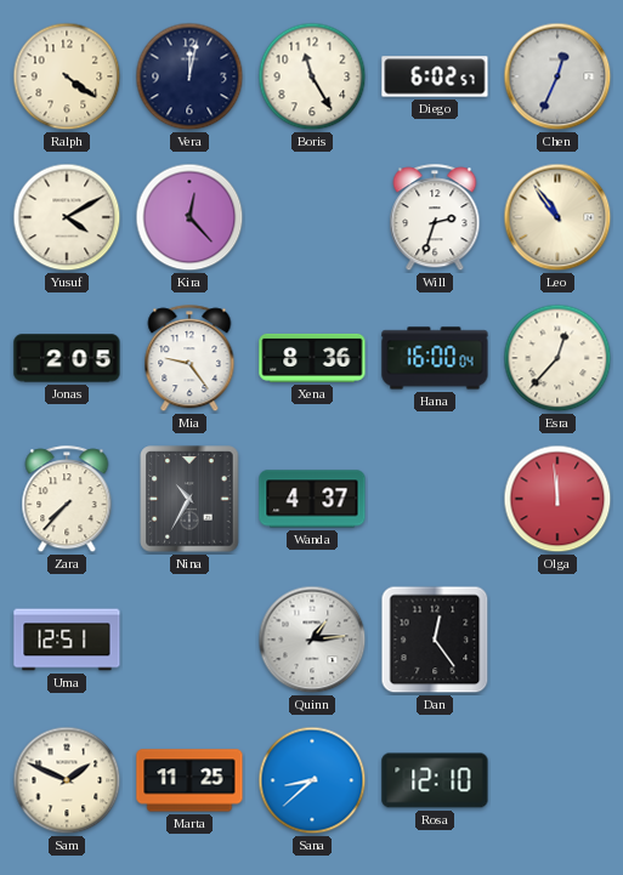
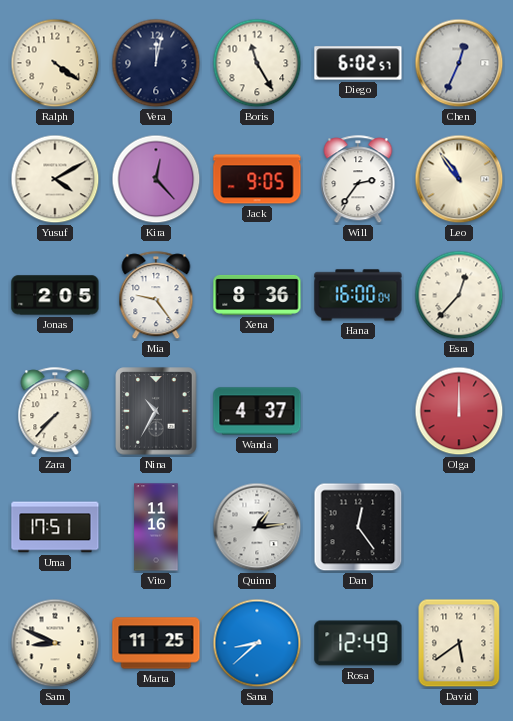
Jack: none -> 9:05 (257, 179)
Will: 2:33 -> 2:36 (358, 180)
Olga: 11:59 -> 12:00 (459, 411)
Uma: 12:51 -> 17:51 (55, 527)
Vito: none -> 11:16 (156, 527)
Sam: 1:49 -> 8:49 (55, 643)
Rosa: 12:10 -> 12:49 (358, 643)
David: none -> 5:39 (459, 643)
